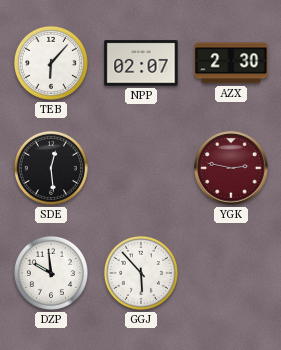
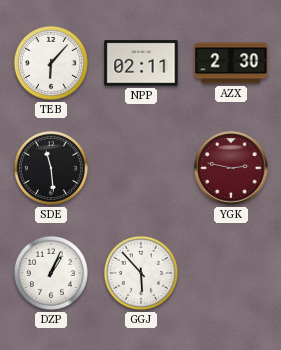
NPP: 02:07 -> 02:11 (141, 63)
SDE: 12:29 -> 11:29 (51, 168)
DZP: 9:59 -> 1:04 (51, 273)
